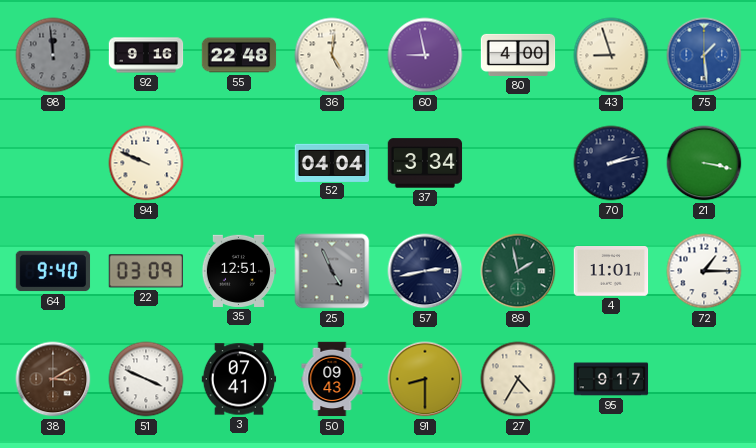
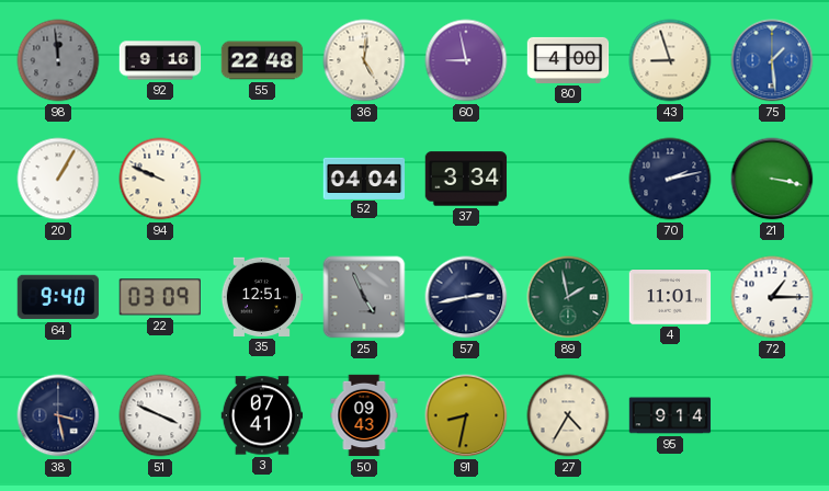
20: none -> 1:05 (58, 179)
38: 3:10 -> 3:28 (58, 415)
38 dial: brown -> navy (58, 415)
91: 8:30 -> 8:32 (466, 415)
95: 9:17 -> 9:14 (670, 415)
